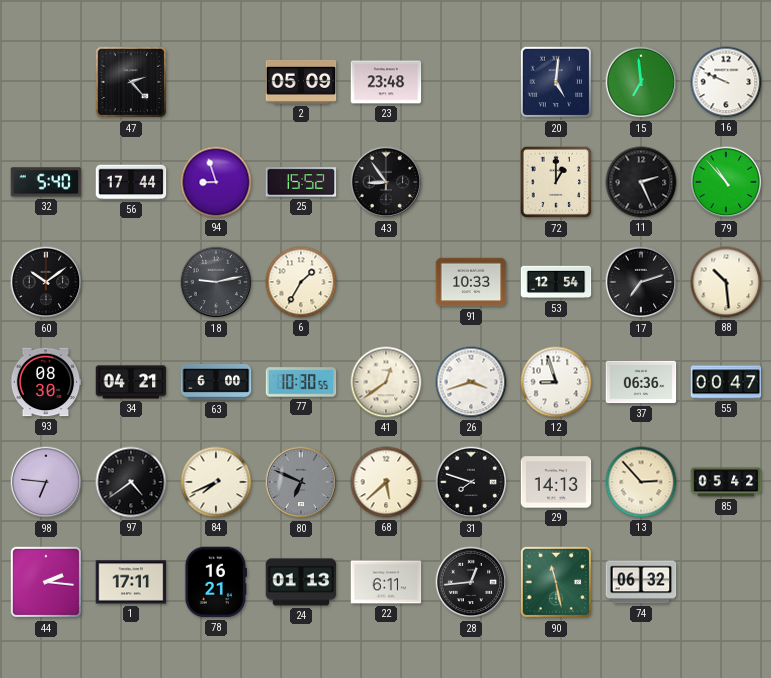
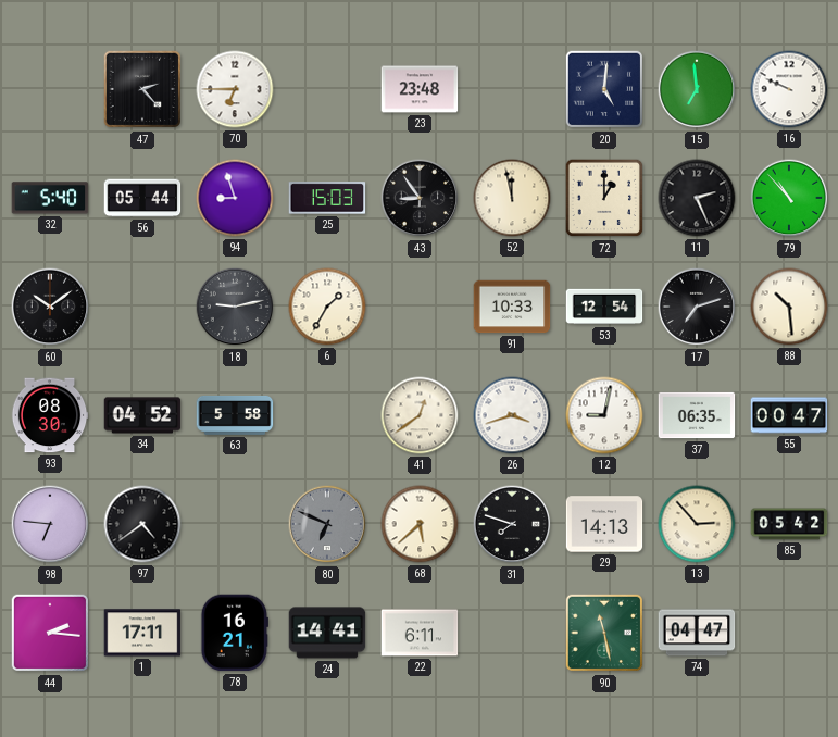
70: none -> 6:45 (235, 89)
2: 05:09 -> none (301, 82)
56: 17:44 -> 05:44 (142, 198)
25: 15:52 -> 15:03 (327, 198)
52: none -> 11:58 (512, 198)
34: 04:21 -> 04:52 (142, 415)
63: 6:00 -> 5:58 (235, 415)
77: 10:30 -> none (301, 382)
12: 8:57 -> 9:02 (604, 415)
37: 06:36 -> 06:35 (697, 415)
84: 7:41 -> none (216, 482)
24: 01:13 -> 14:41 (327, 633)
28: 12:44 -> none (471, 582)
74: 06:32 -> 04:47 (697, 633)
